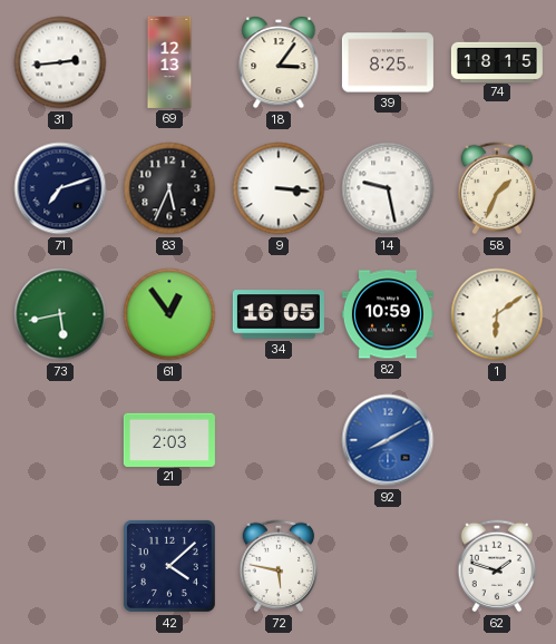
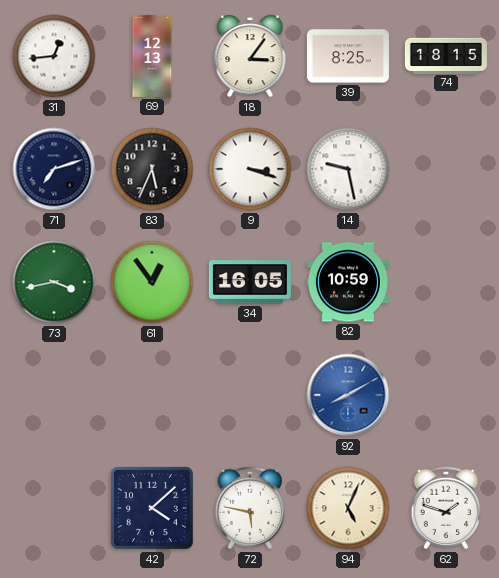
31: 2:44 -> 12:44 (54, 56)
9: 3:16 -> 3:18 (250, 169)
58: 1:34 -> none (497, 188)
73: 5:43 -> 3:43 (54, 282)
1: 6:09 -> none (497, 314)
21: 2:03 -> none (169, 439)
94: none -> 5:04 (348, 508)
